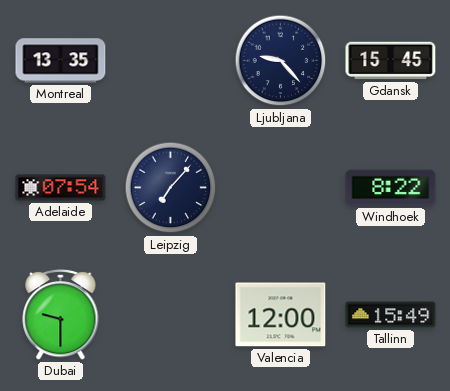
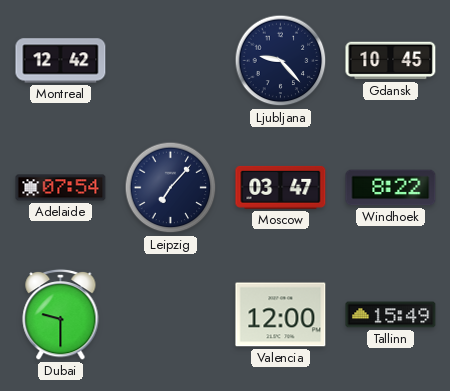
Montreal: 13:35 -> 12:42 (61, 61)
Gdansk: 15:45 -> 10:45 (391, 61)
Moscow: none -> 03:47 (281, 187)
